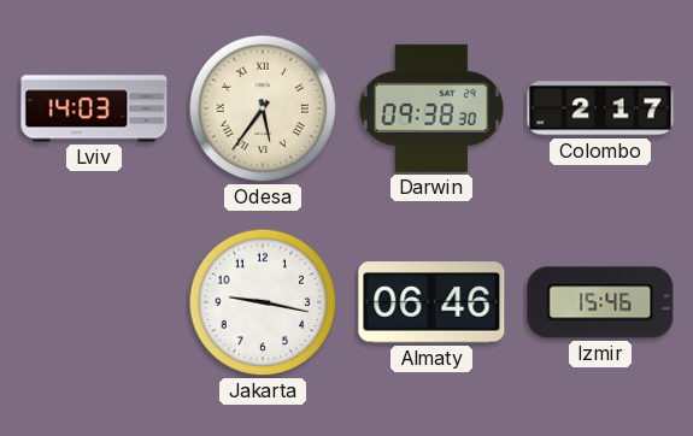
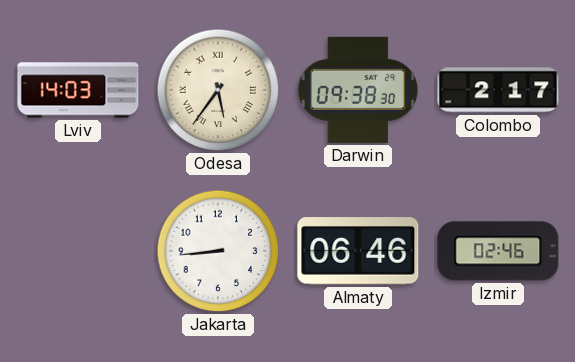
Jakarta: 9:17 -> 8:44 (218, 251)
Izmir: 15:46 -> 02:46 (498, 251)
